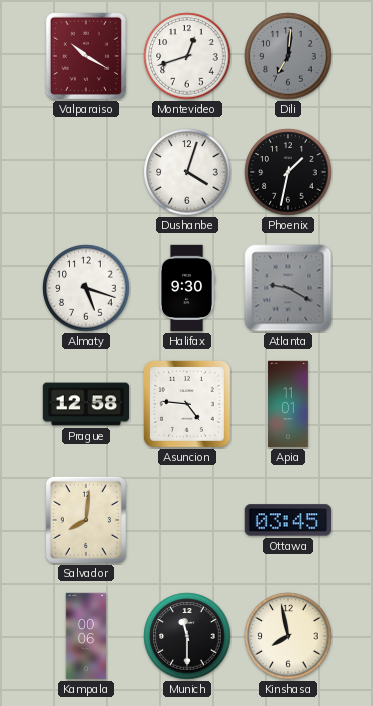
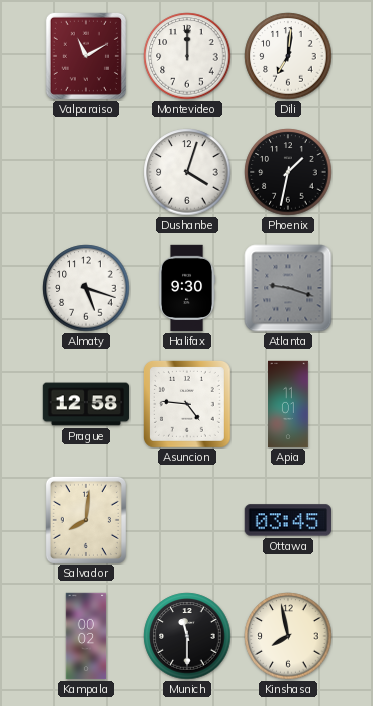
Valparaiso: 10:20 -> 11:10 (86, 56)
Montevideo: 12:42 -> 12:00 (187, 56)
Dili dial: grey -> white (288, 56)
Atlanta: 9:20 -> 9:18 (288, 288)
Kampala: 00:06 -> 00:02 (86, 636)
